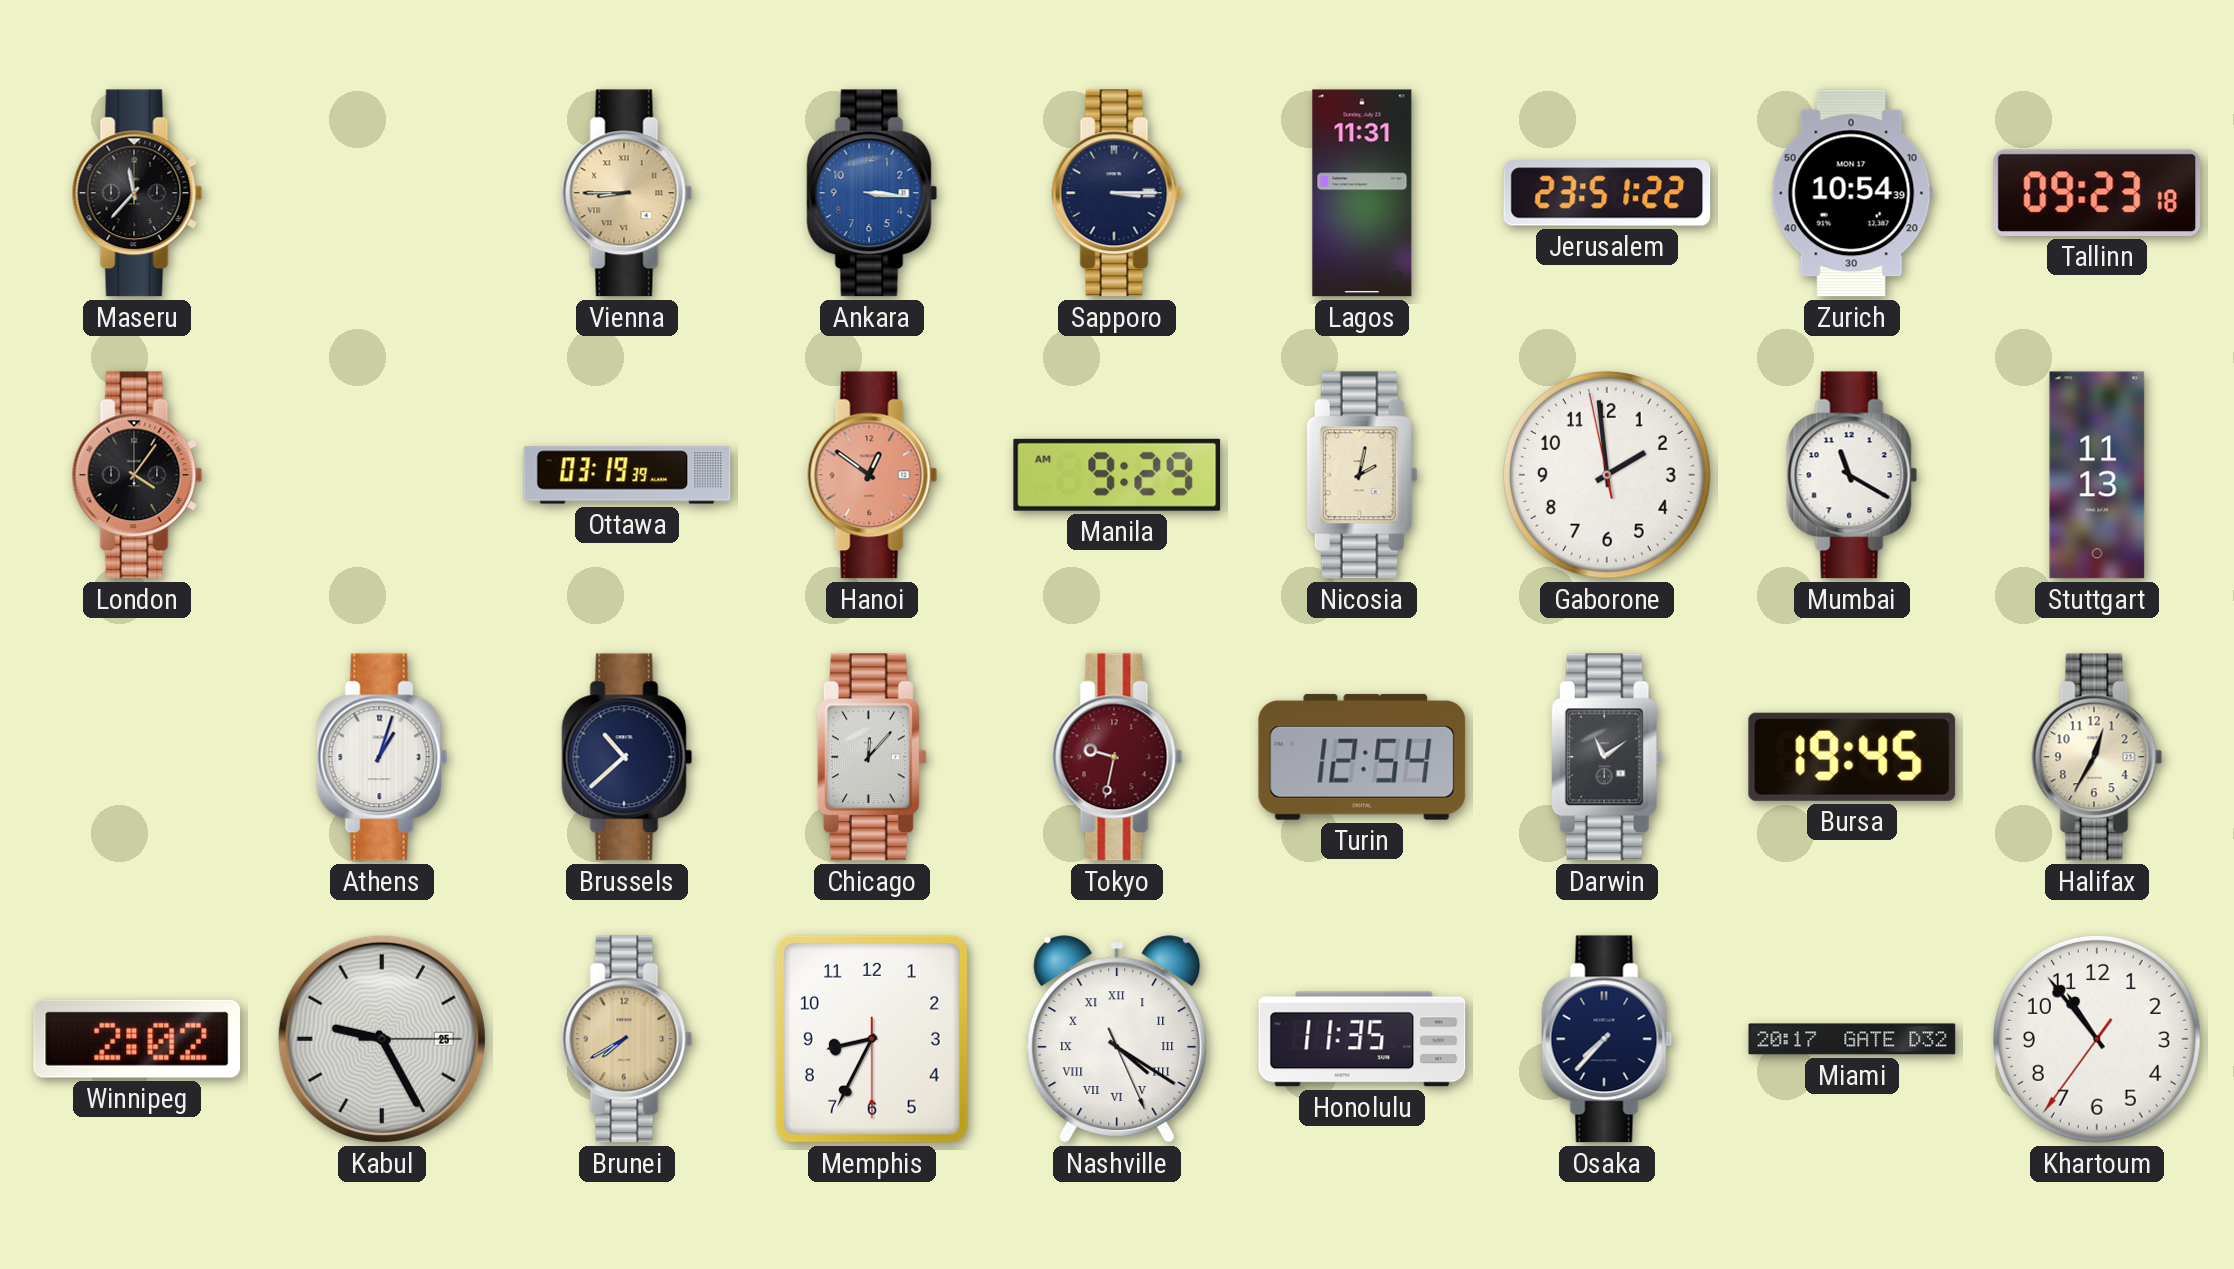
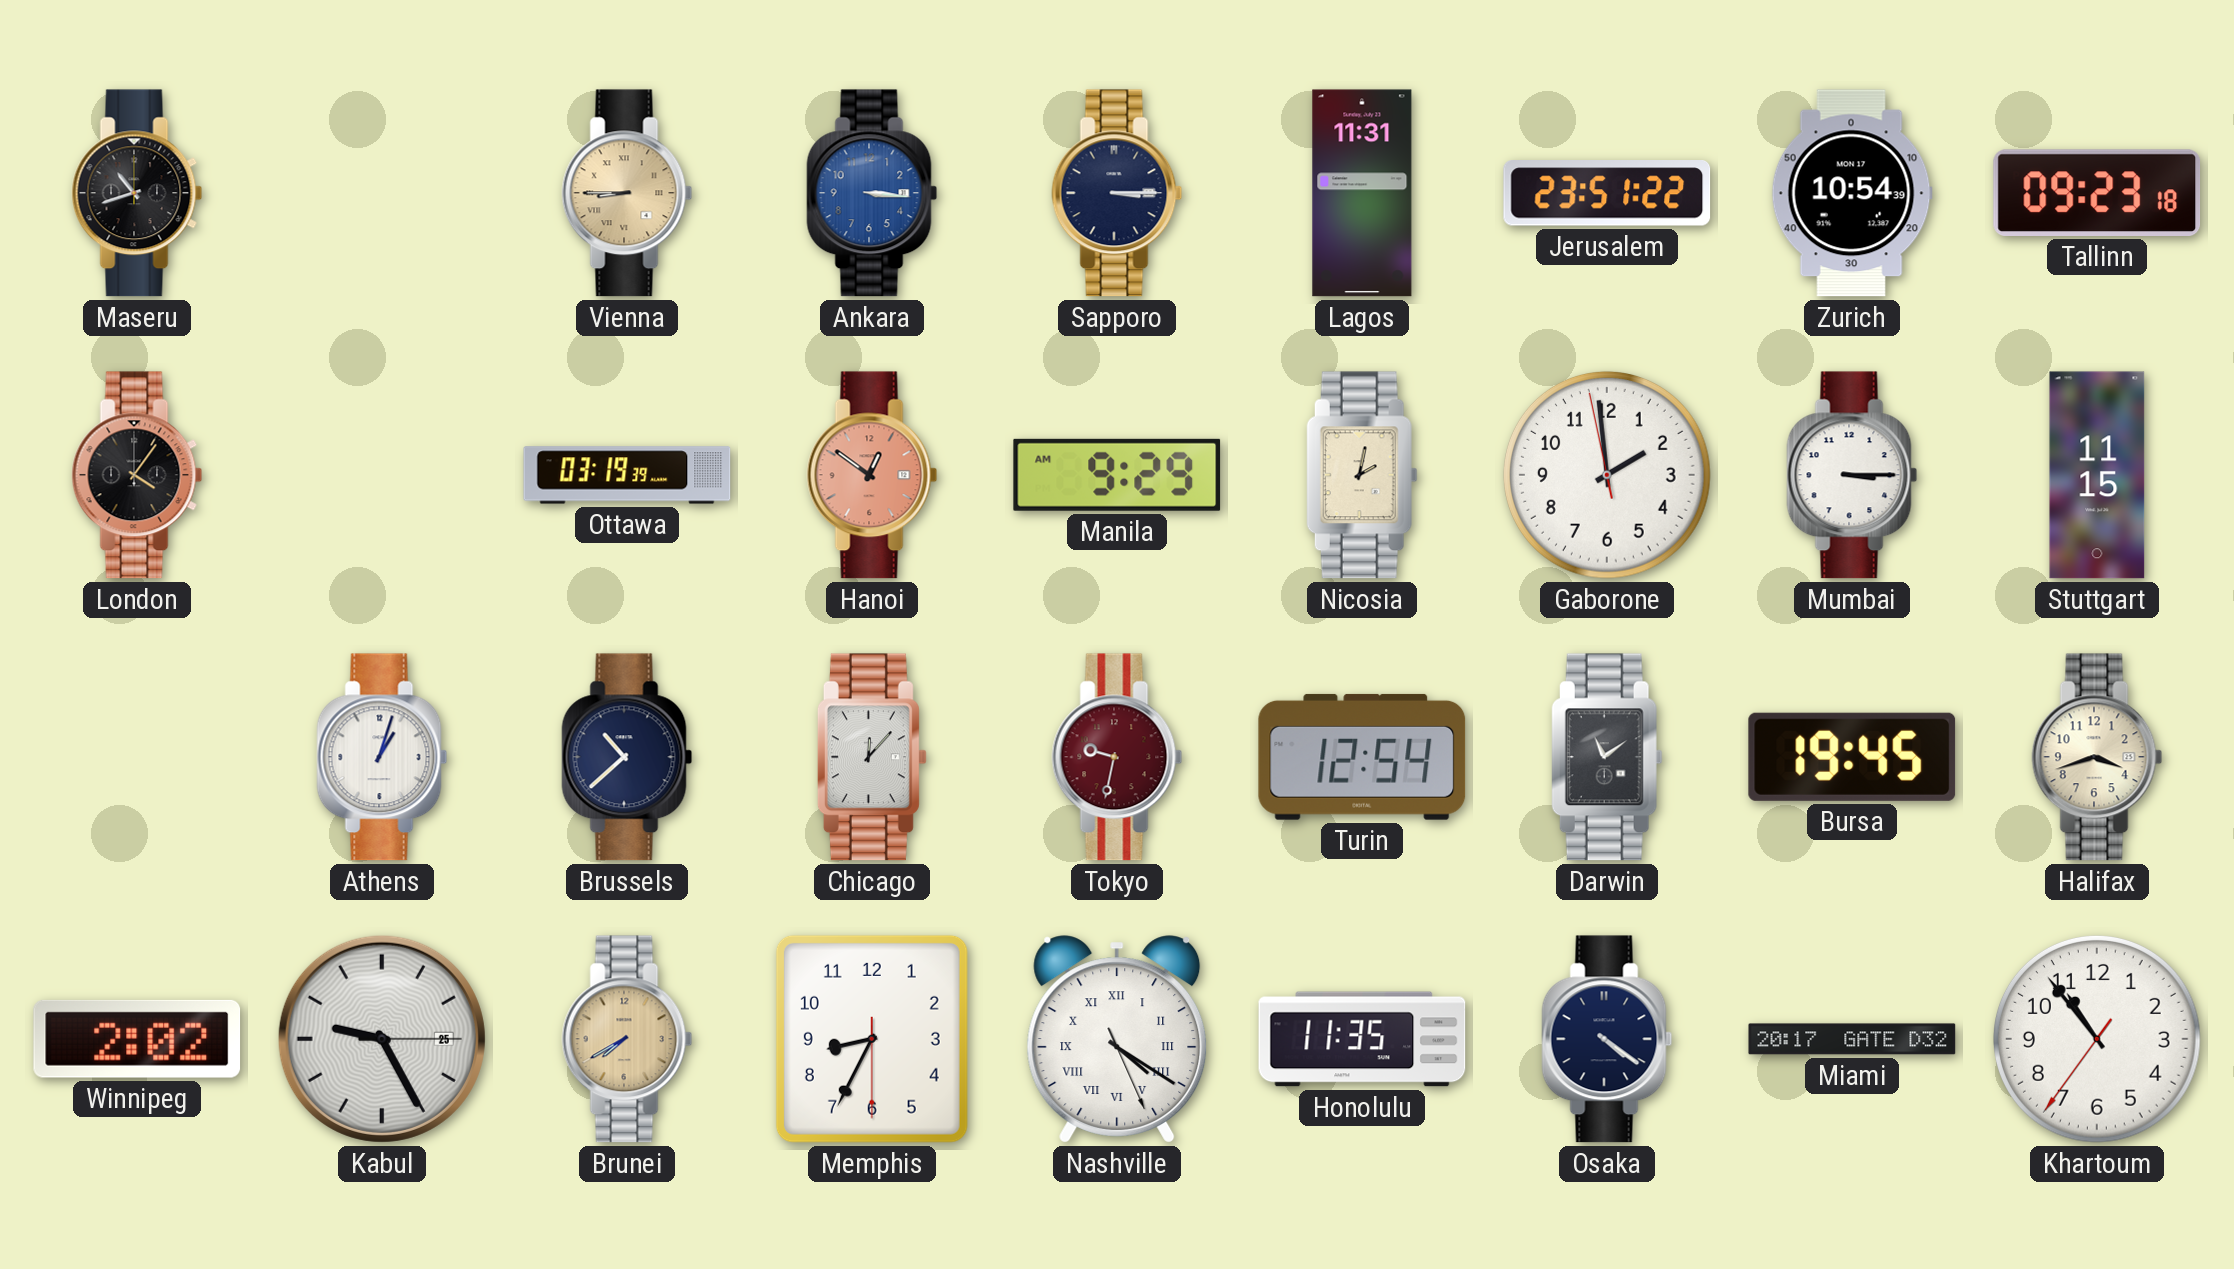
Maseru: 11:37 -> 10:42 (137, 193)
Mumbai: 11:20 -> 3:15 (1852, 475)
Stuttgart: 11:13 -> 11:15 (2097, 475)
Halifax: 12:35 -> 3:42 (2097, 757)
Osaka: 7:37 -> 4:21 (1607, 1039)
